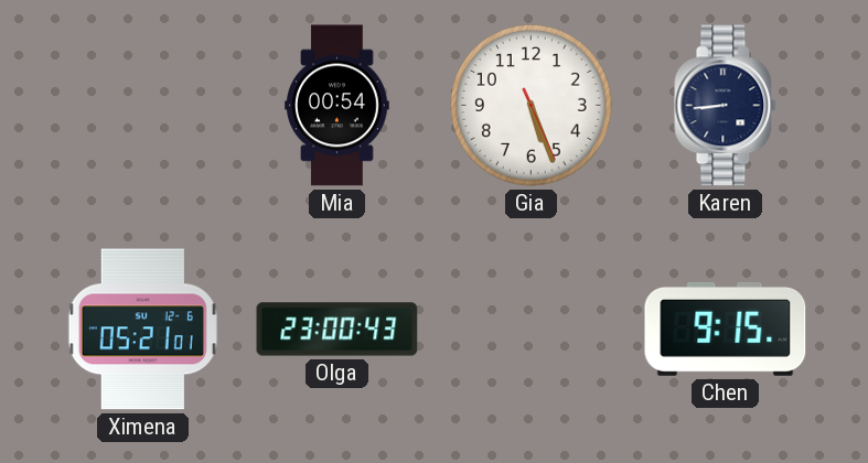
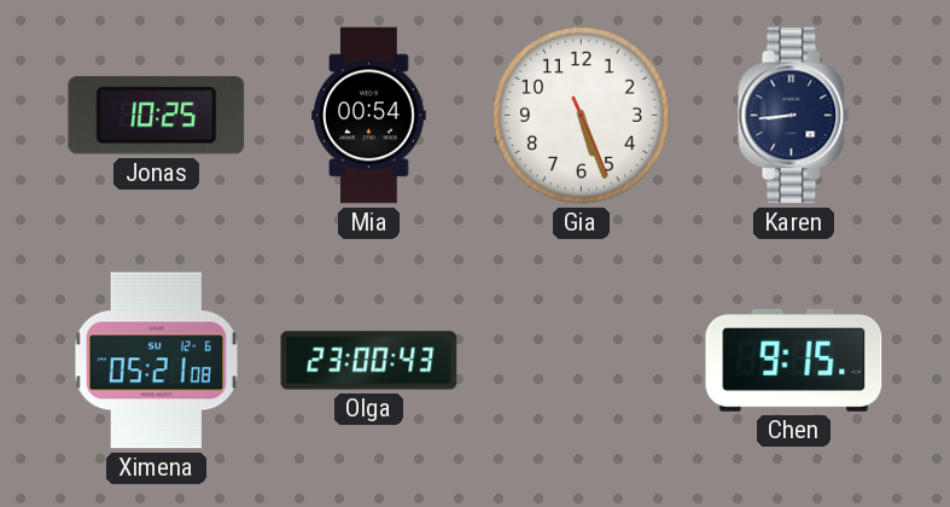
Jonas: none -> 10:25 (157, 116)
Ximena: 05:21:01 -> 05:21:08 (156, 361)
